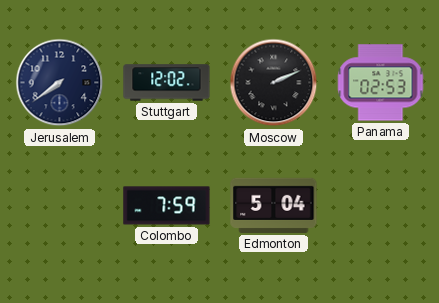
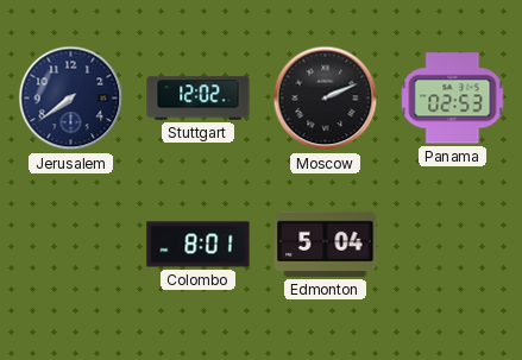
Colombo: 7:59 -> 8:01 (199, 245)
